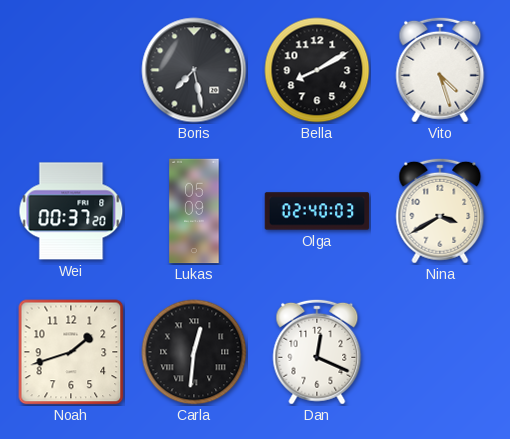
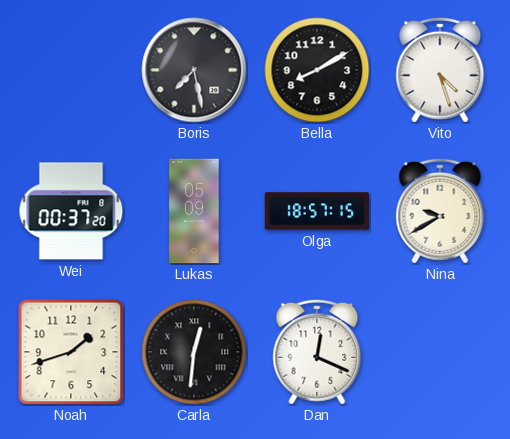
Olga: 02:40 -> 18:57 (317, 211)
Nina: 3:40 -> 9:40 (440, 211)
